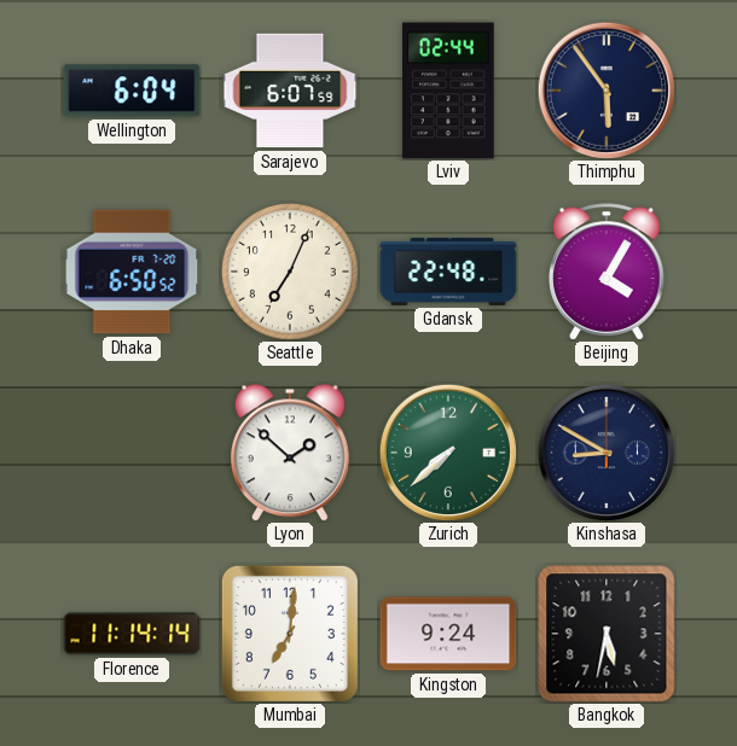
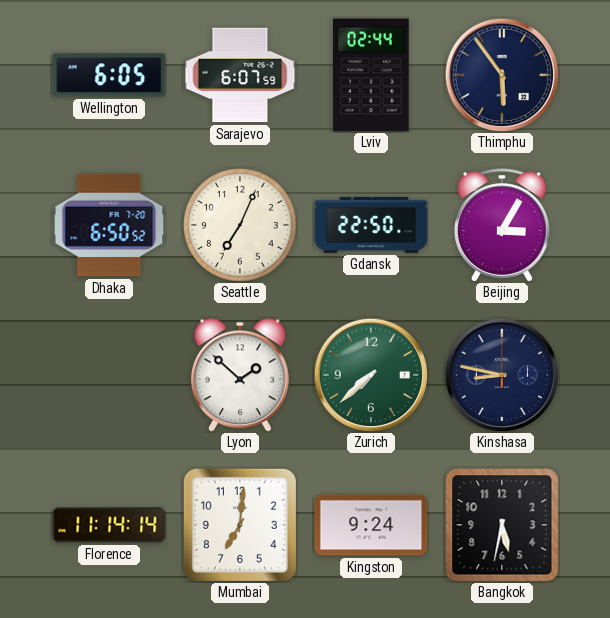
Wellington: 6:04 -> 6:05 (109, 75)
Gdansk: 22:48 -> 22:50 (371, 225)
Beijing: 4:05 -> 3:05 (502, 225)
Kinshasa: 8:50 -> 8:47 (501, 374)
